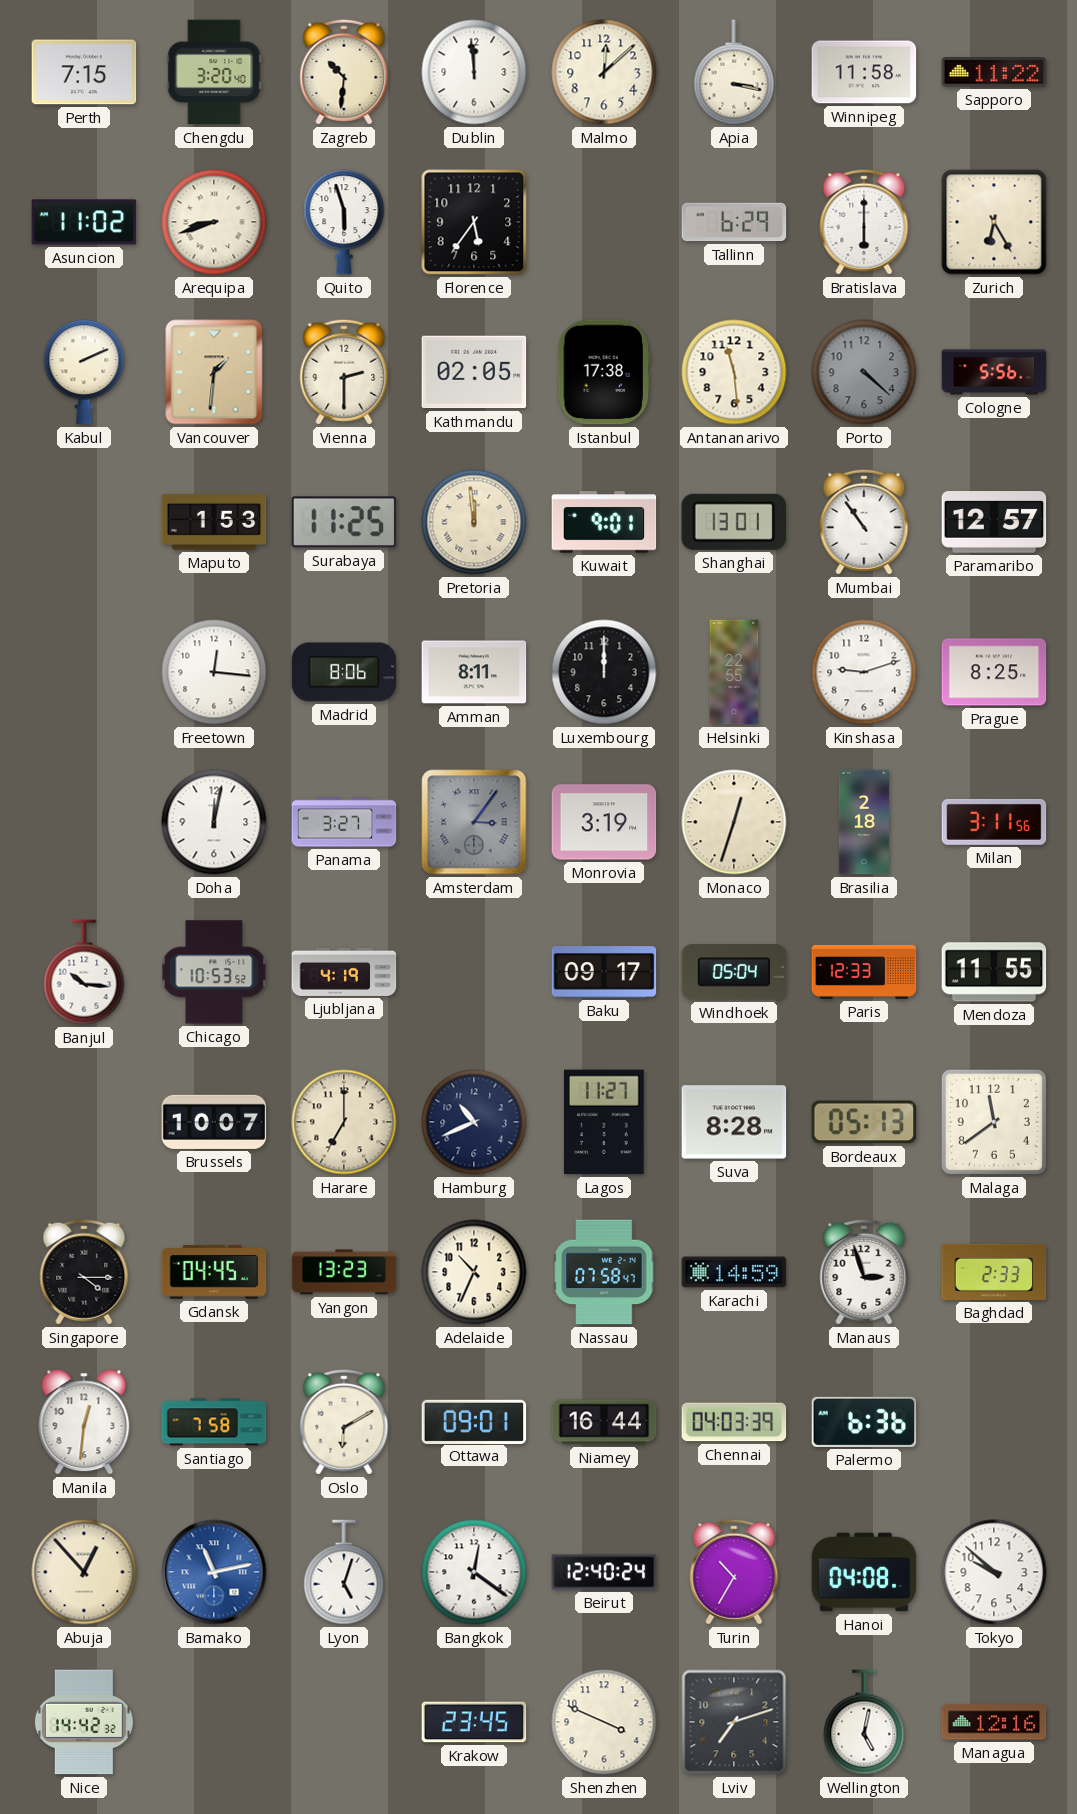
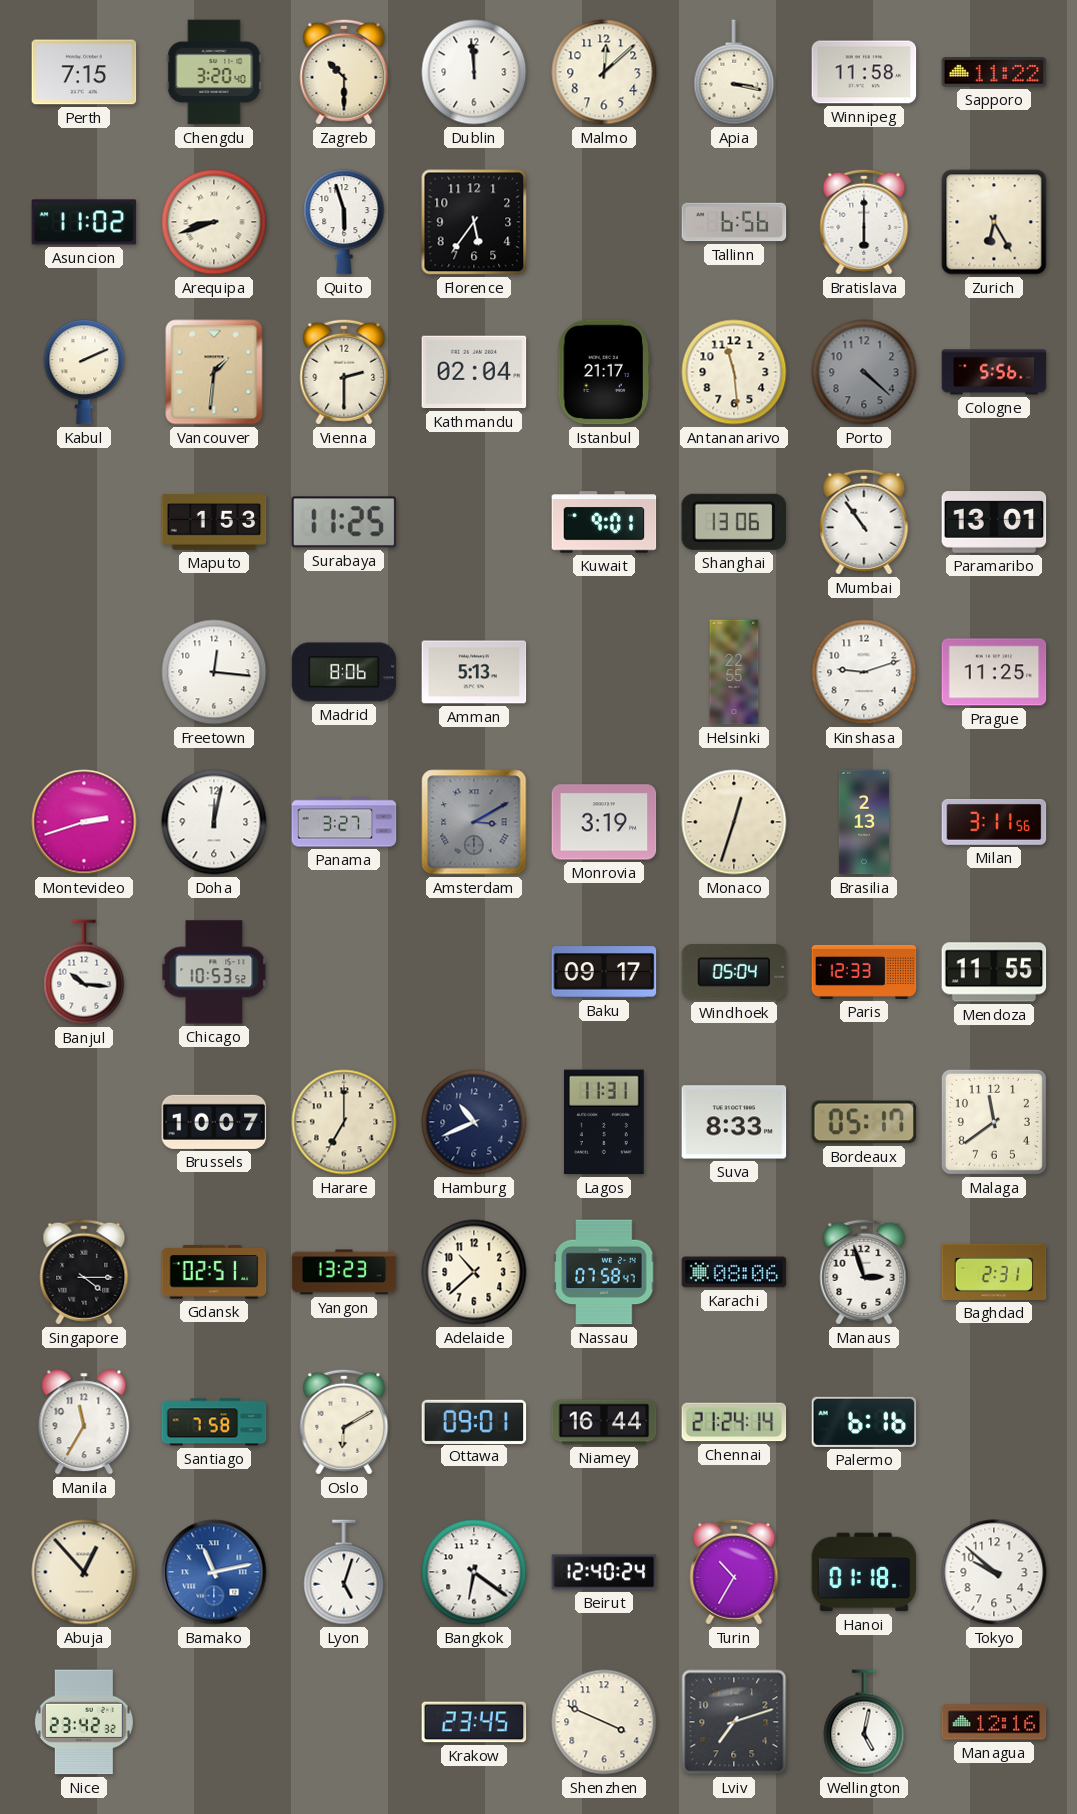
Zagreb: 10:31 -> 10:30 (344, 72)
Tallinn: 6:29 -> 6:56 (734, 222)
Kathmandu: 02:05 -> 02:04 (474, 372)
Istanbul: 17:38 -> 21:17 (604, 372)
Pretoria: 11:59 -> none (474, 522)
Shanghai: 13:01 -> 13:06 (733, 522)
Paramaribo: 12:57 -> 13:01 (994, 523)
Amman: 8:11 -> 5:13 (474, 672)
Luxembourg: 12:00 -> none (604, 672)
Prague: 8:25 -> 11:25 (994, 672)
Montevideo: none -> 2:42 (84, 822)
Amsterdam: 3:06 -> 3:10 (474, 822)
Brasilia: 2:18 -> 2:13 (864, 822)
Ljubljana: 4:19 -> none (344, 972)
Lagos: 11:27 -> 11:31 (604, 1122)
Suva: 8:28 -> 8:33 (734, 1122)
Bordeaux: 05:13 -> 05:17 (864, 1122)
Gdansk: 04:45 -> 02:51 (214, 1272)
Adelaide: 10:34 -> 10:38 (474, 1272)
Karachi: 14:59 -> 08:06 (734, 1272)
Baghdad: 2:33 -> 2:31 (994, 1272)
Manila: 12:31 -> 11:35 (84, 1422)
Chennai: 04:03 -> 21:24 (734, 1422)
Palermo: 6:36 -> 6:16 (864, 1422)
Bangkok: 12:21 -> 6:21 (474, 1572)
Hanoi: 04:08 -> 01:18 (864, 1572)
Nice: 14:42 -> 23:42 (84, 1722)
